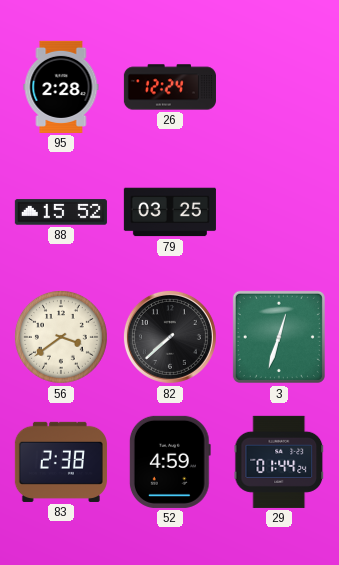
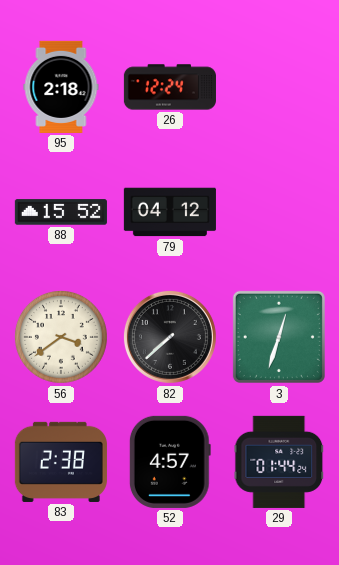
95: 2:28 -> 2:18 (61, 87)
79: 03:25 -> 04:12 (170, 212)
52: 4:59 -> 4:57 (170, 462)
